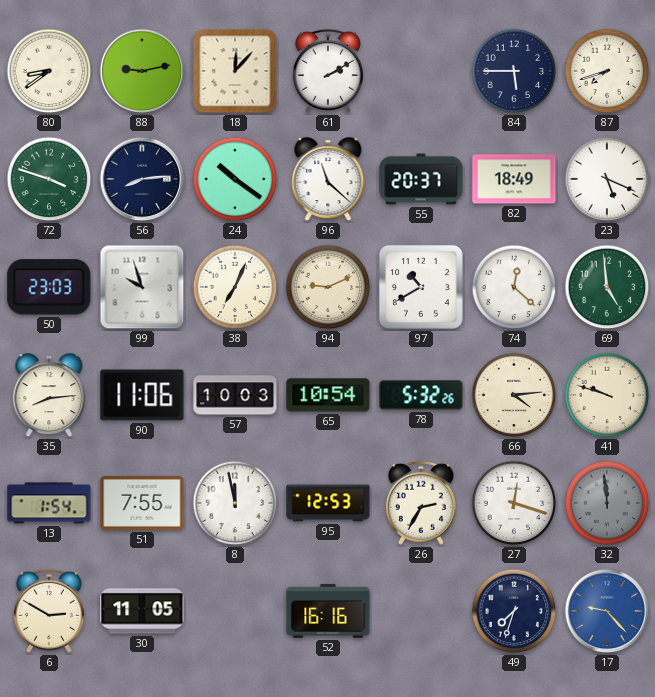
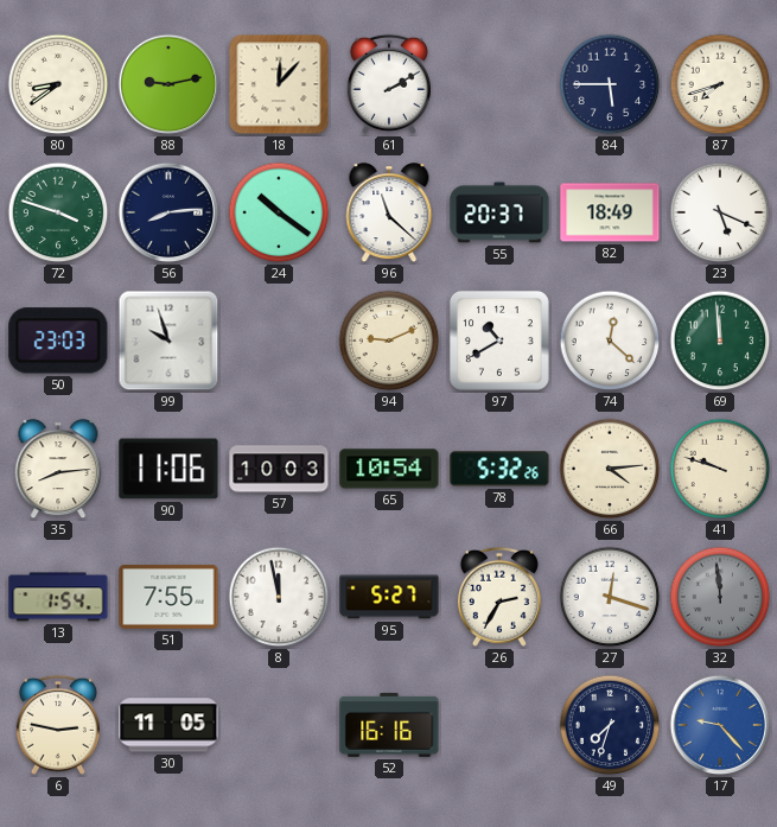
38: 7:04 -> none (235, 287)
69: 4:59 -> 11:59 (720, 341)
95: 12:53 -> 5:27 (389, 597)
6: 2:50 -> 2:47 (58, 725)
